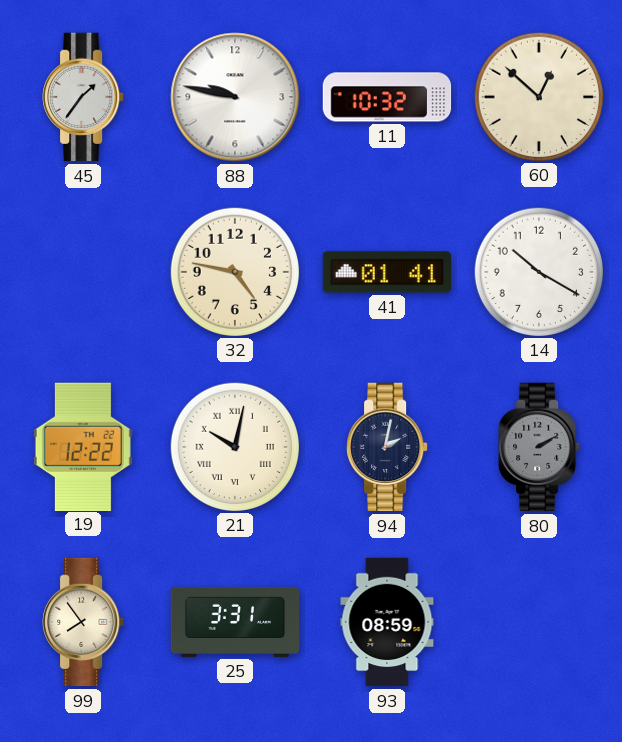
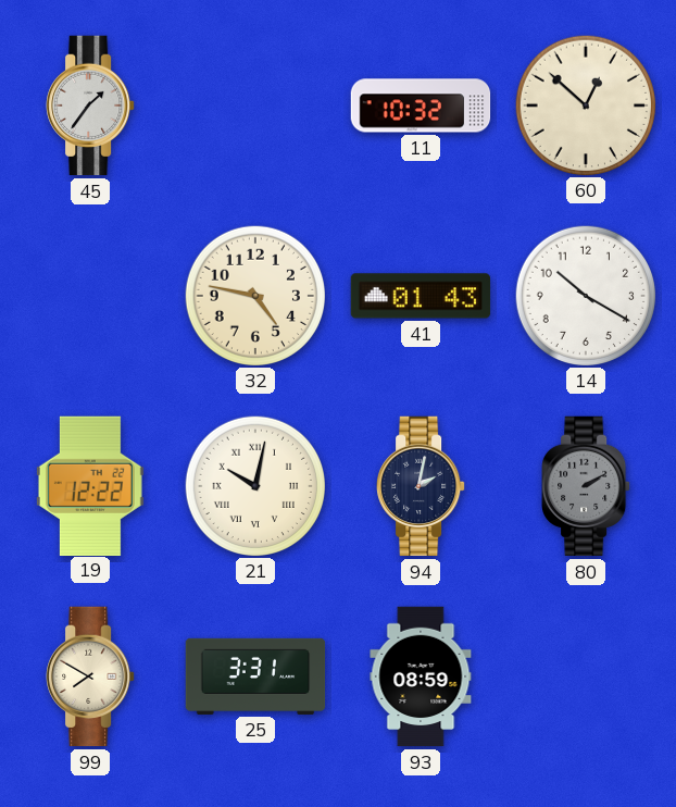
88: 9:47 -> none (235, 97)
41: 01:41 -> 01:43 (421, 296)
99: 7:54 -> 7:50 (90, 676)
